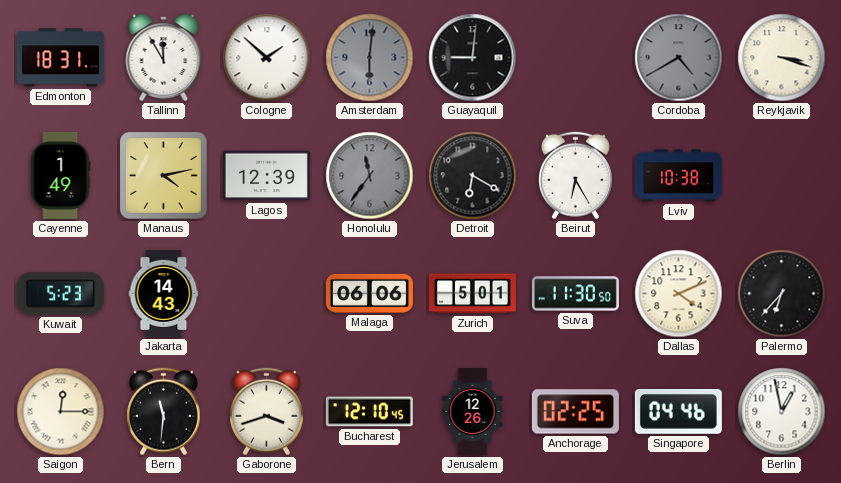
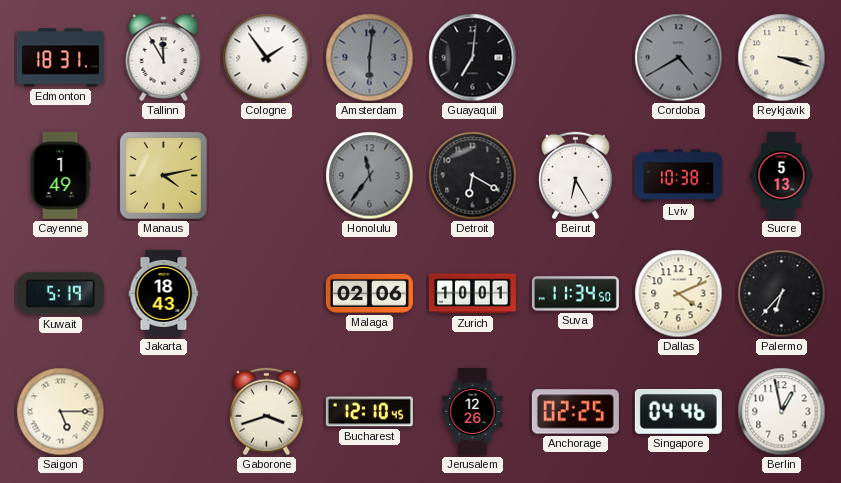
Cologne: 1:52 -> 1:54 (267, 58)
Guayaquil: 9:01 -> 7:01 (473, 58)
Lagos: 12:39 -> none (266, 176)
Sucre: none -> 5:13 (782, 175)
Kuwait: 5:23 -> 5:19 (60, 294)
Jakarta: 14:43 -> 18:43 (164, 293)
Malaga: 06:06 -> 02:06 (369, 293)
Zurich: 5:01 -> 10:01 (472, 294)
Suva: 11:30 -> 11:34 (575, 294)
Saigon: 12:15 -> 5:15 (61, 412)
Bern: 11:31 -> none (163, 412)
